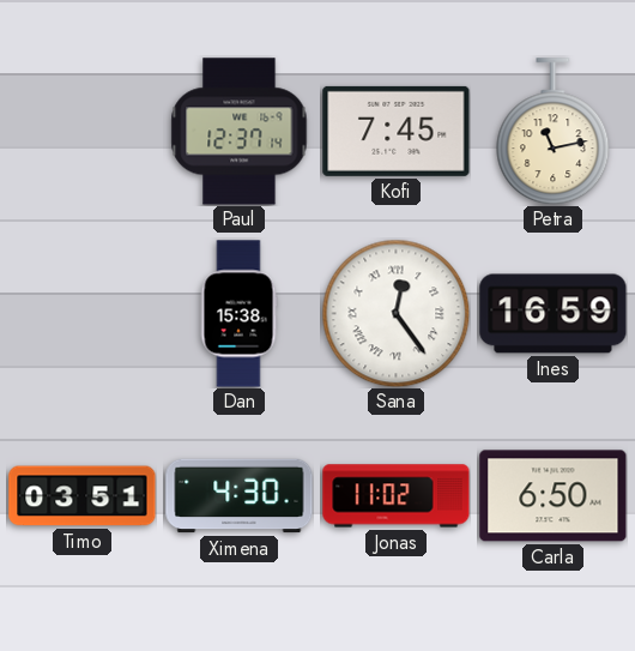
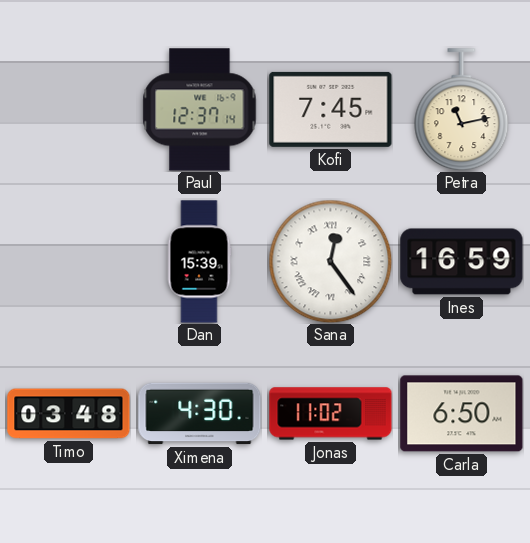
Dan: 15:38 -> 15:39 (199, 262)
Timo: 03:51 -> 03:48 (69, 414)
